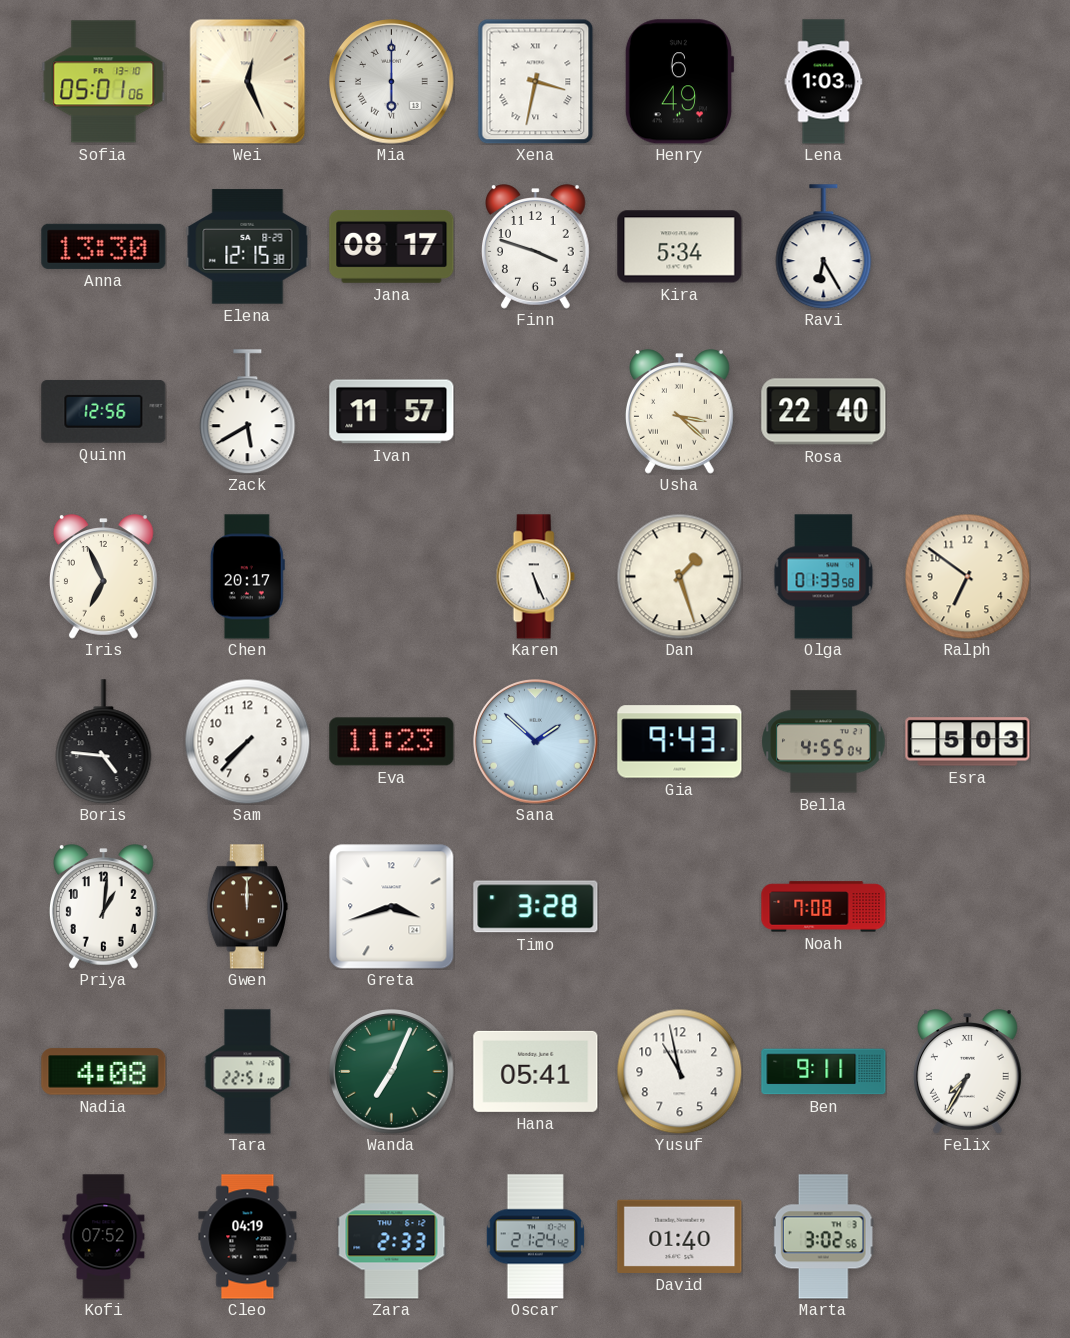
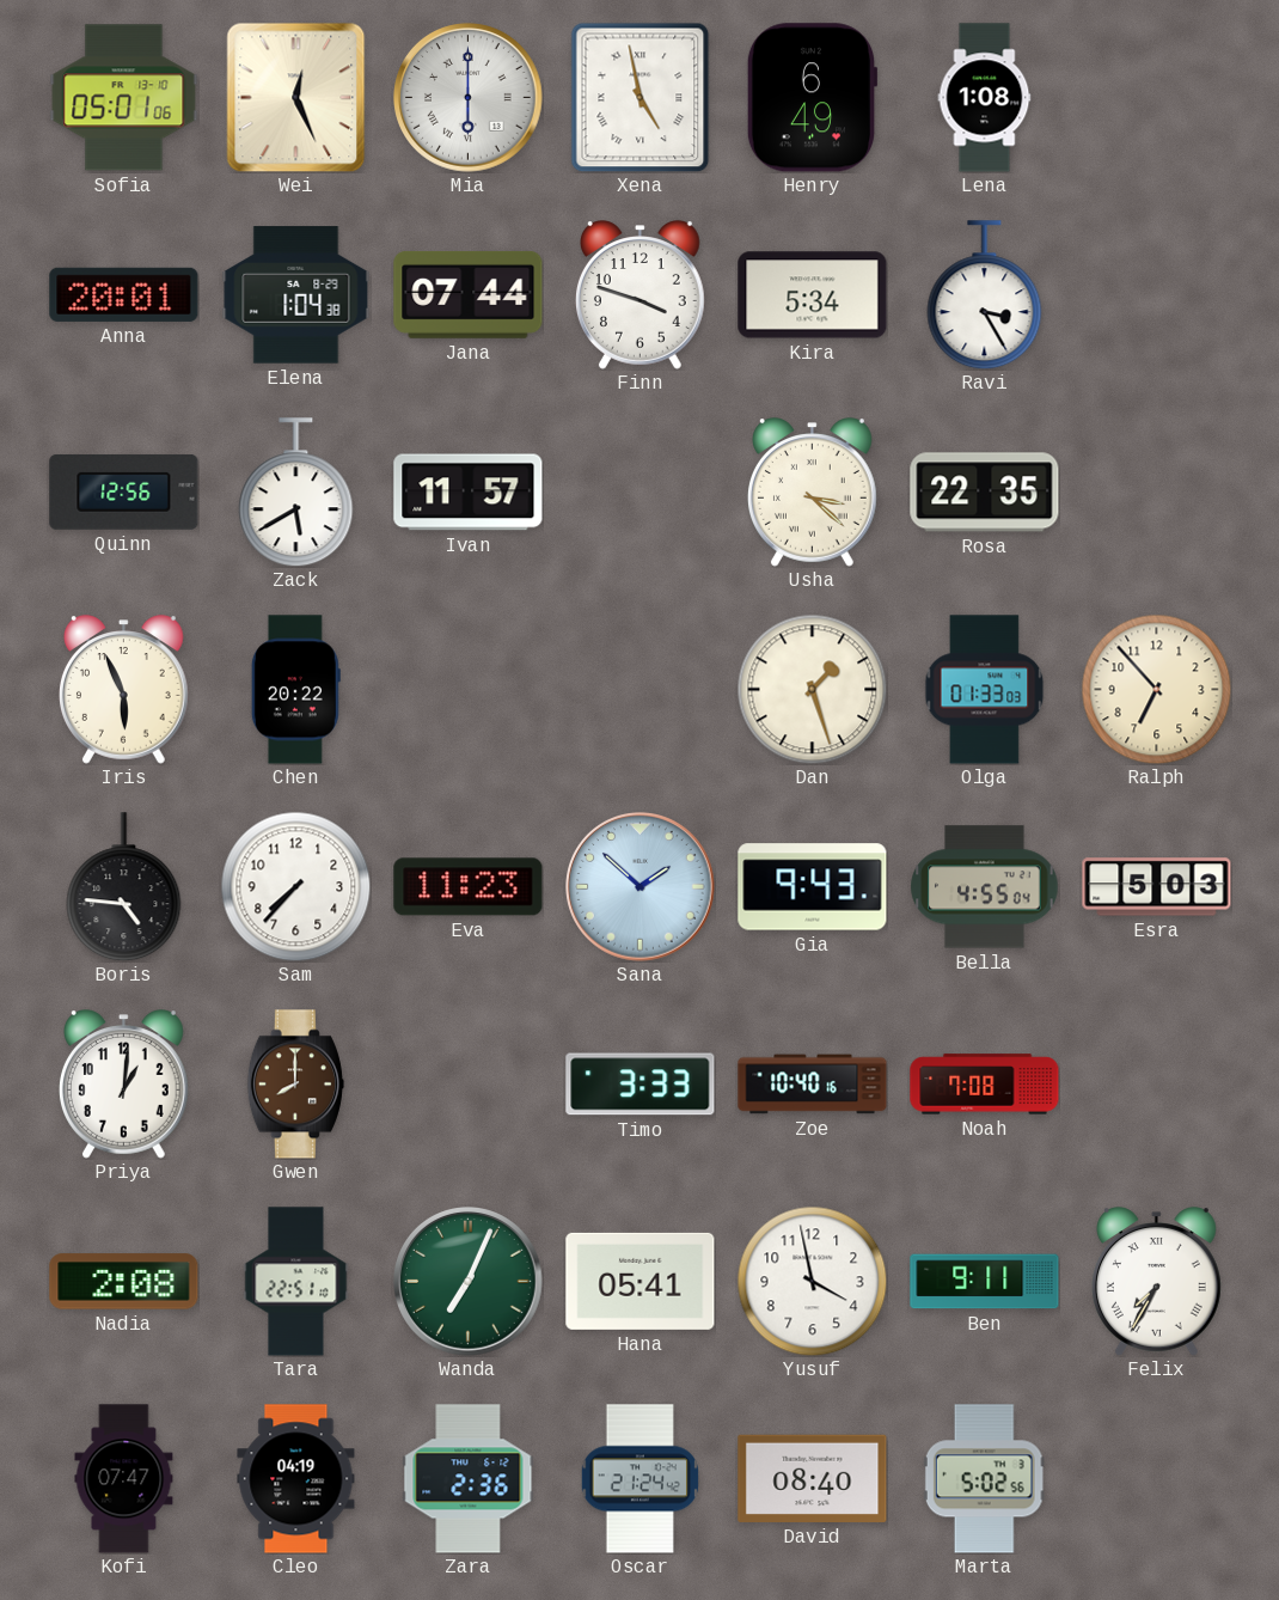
Xena: 3:32 -> 4:58 (641, 97)
Lena: 1:03 -> 1:08 (985, 98)
Anna: 13:30 -> 20:01 (124, 294)
Elena: 12:15 -> 1:04 (296, 295)
Jana: 08:17 -> 07:44 (469, 294)
Ravi: 6:25 -> 3:25 (985, 295)
Rosa: 22:40 -> 22:35 (985, 493)
Iris: 6:56 -> 5:56 (124, 690)
Chen: 20:17 -> 20:22 (295, 690)
Karen: 5:26 -> none (535, 577)
Olga: 01:33:58 -> 01:33:03 (985, 690)
Ralph: 6:51 -> 6:53 (1156, 689)
Gwen: 12:00 -> 8:00 (295, 1085)
Greta: 3:42 -> none (391, 906)
Timo: 3:28 -> 3:33 (641, 1085)
Zoe: none -> 10:40 (813, 1085)
Nadia: 4:08 -> 2:08 (124, 1282)
Yusuf: 10:58 -> 3:58 (812, 1281)
Kofi: 07:52 -> 07:47 (124, 1479)
Zara: 2:33 -> 2:36 (469, 1479)
David: 01:40 -> 08:40 (813, 1478)
Marta: 3:02 -> 5:02 (984, 1479)
